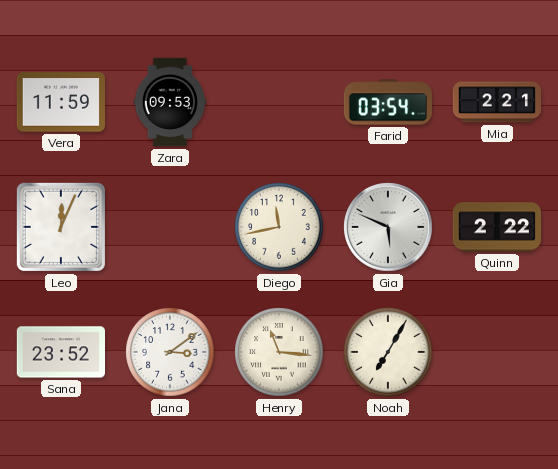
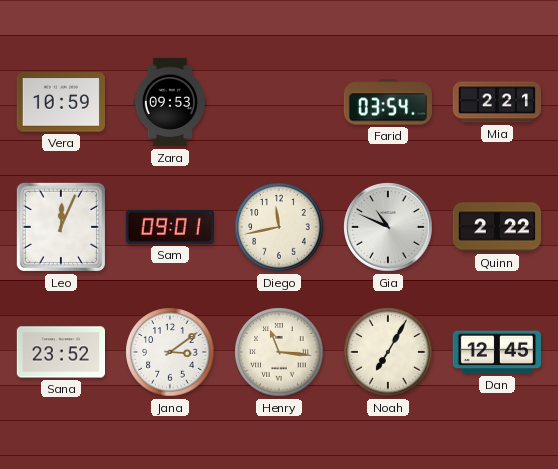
Vera: 11:59 -> 10:59 (60, 102)
Sam: none -> 09:01 (170, 227)
Gia: 5:49 -> 10:49 (388, 227)
Dan: none -> 12:45 (497, 352)
